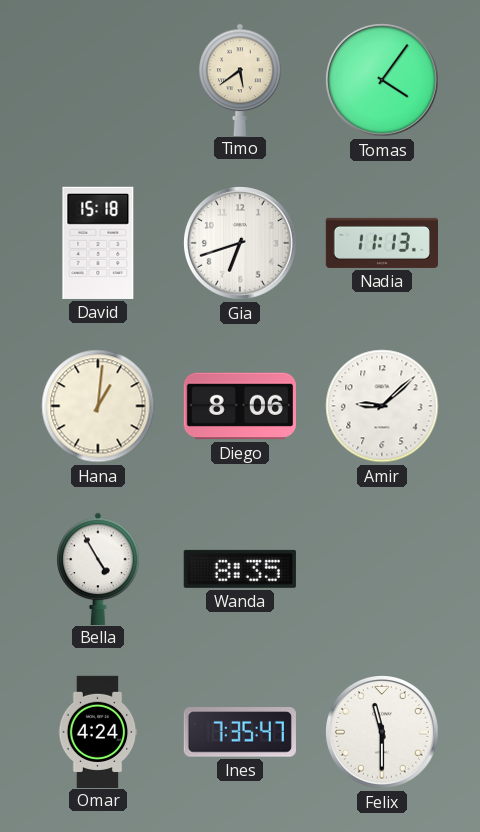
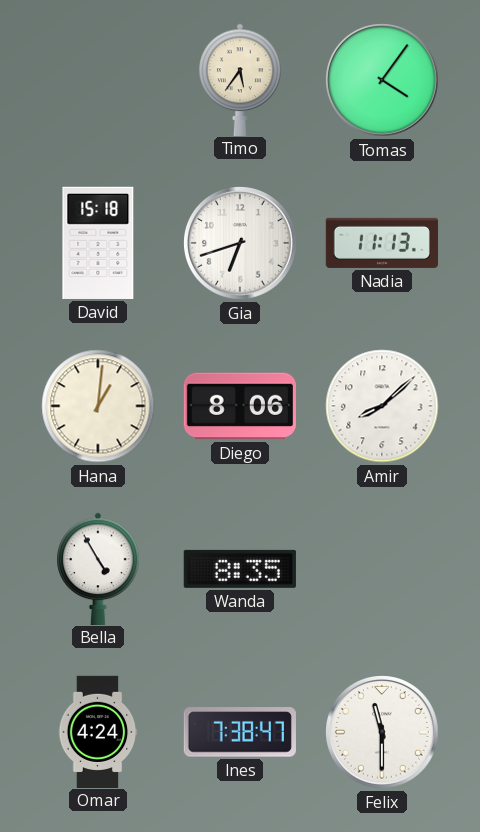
Timo: 5:39 -> 5:36 (240, 79)
Amir: 9:08 -> 8:08 (382, 406)
Ines: 7:35 -> 7:38 (240, 732)
